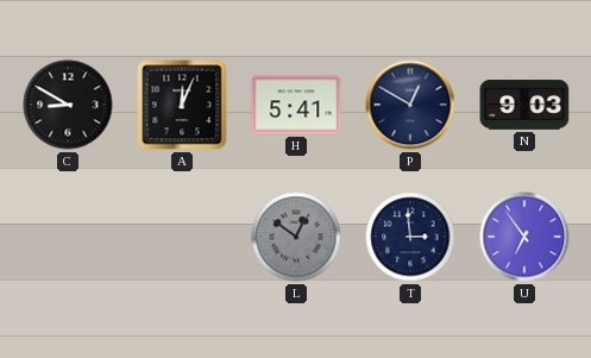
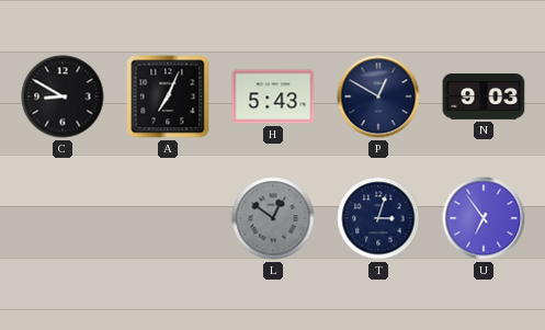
A: 12:04 -> 7:04 (168, 96)
H: 5:41 -> 5:43 (273, 96)
T: 2:59 -> 3:03 (378, 218)
